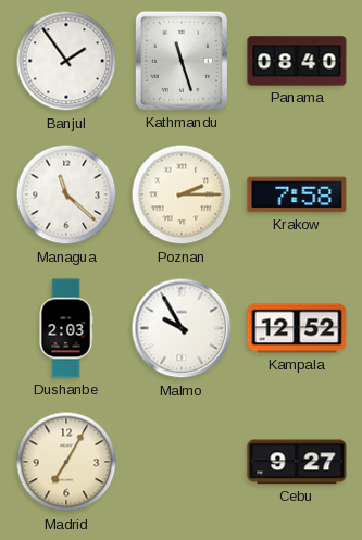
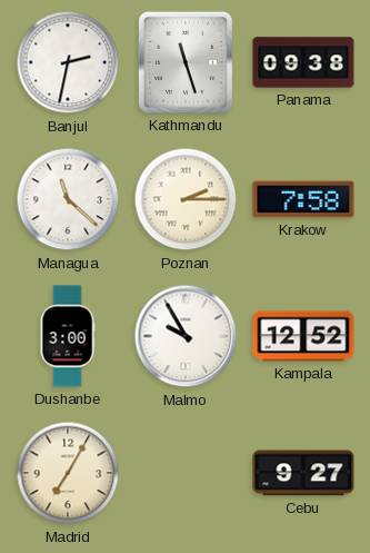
Banjul: 1:54 -> 2:32 (68, 62)
Panama: 08:40 -> 09:38 (303, 62)
Dushanbe: 2:03 -> 3:00 (68, 336)
